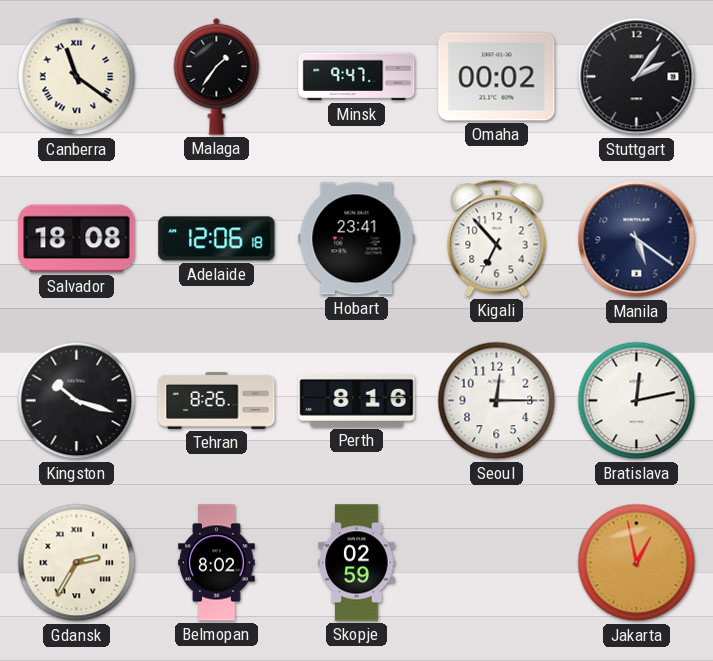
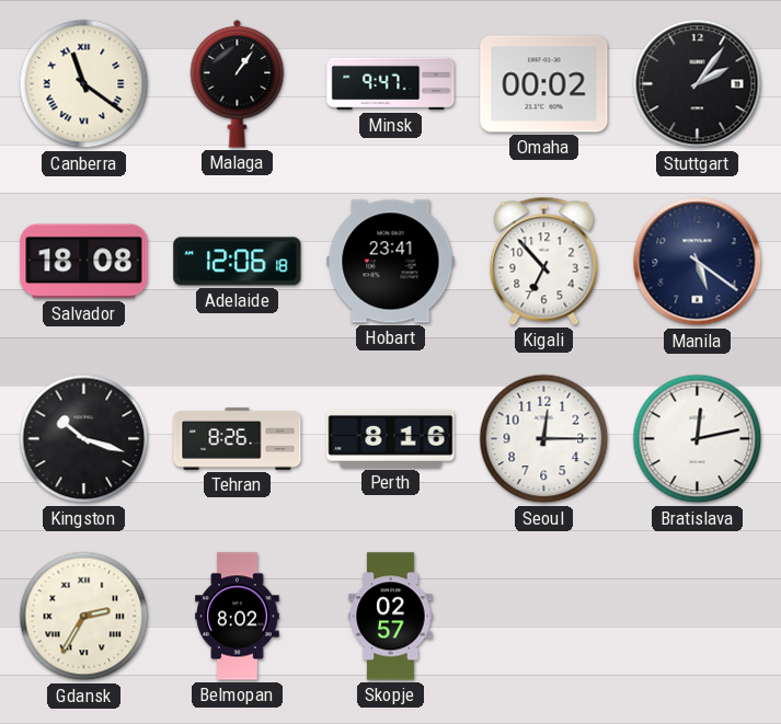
Malaga: 1:36 -> 1:06 (238, 83)
Skopje: 02:59 -> 02:57 (391, 617)
Jakarta: 12:58 -> none (637, 563)
